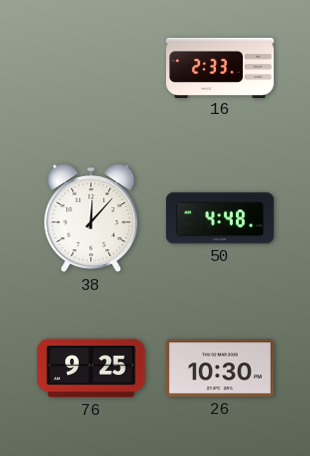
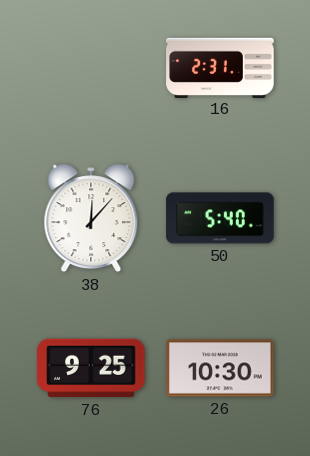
16: 2:33 -> 2:31 (220, 67)
50: 4:48 -> 5:40 (220, 218)
